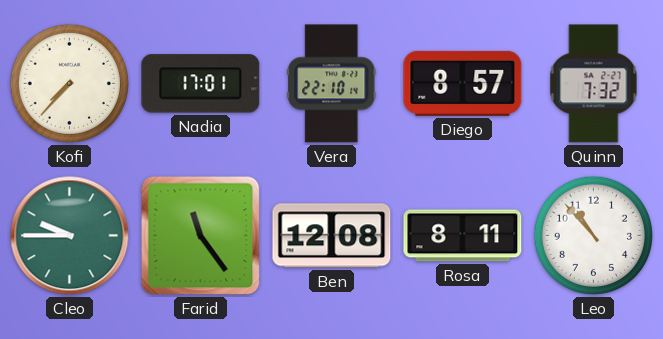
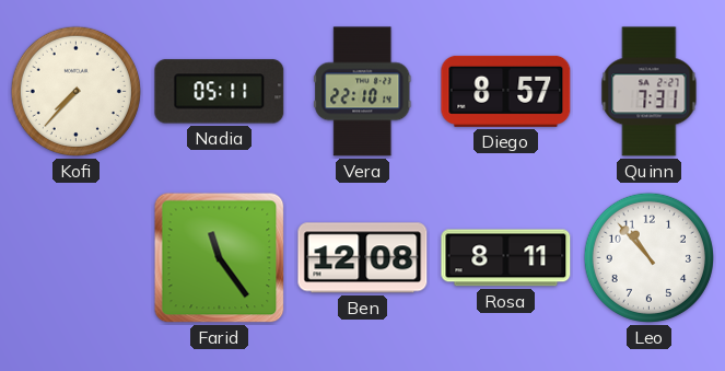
Nadia: 17:01 -> 05:11 (220, 92)
Quinn: 7:32 -> 7:31 (650, 92)
Cleo: 9:45 -> none (70, 236)
